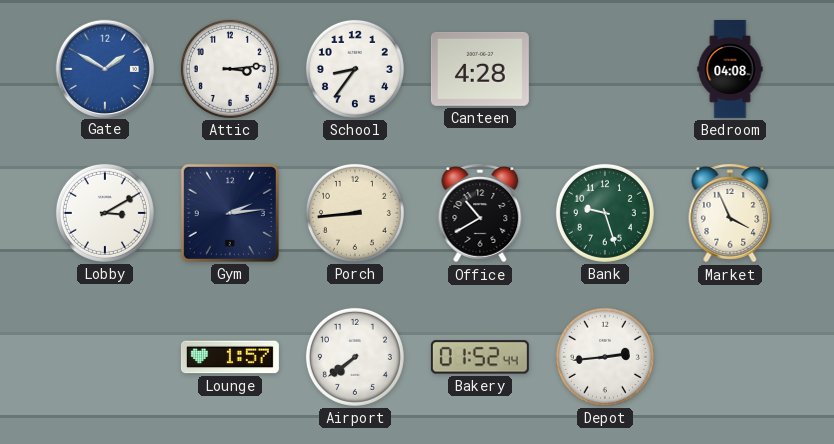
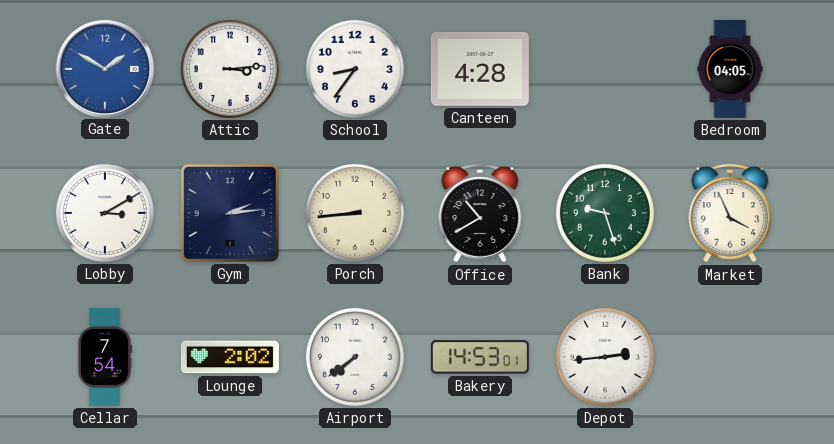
Bedroom: 04:08 -> 04:05 (730, 69)
Cellar: none -> 7:54 (105, 357)
Lounge: 1:57 -> 2:02 (230, 357)
Bakery: 01:52 -> 14:53 (480, 357)
